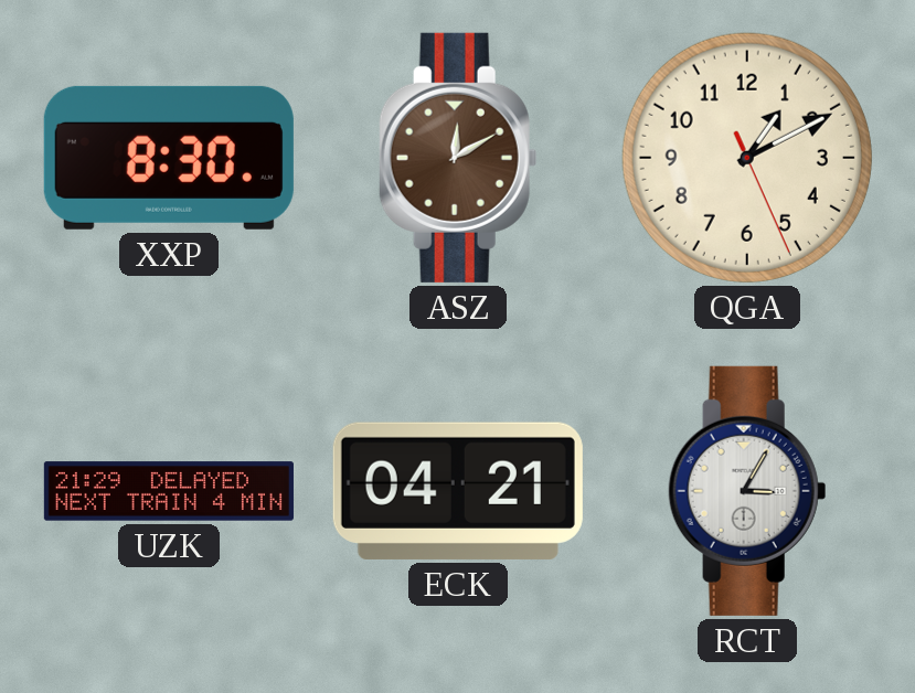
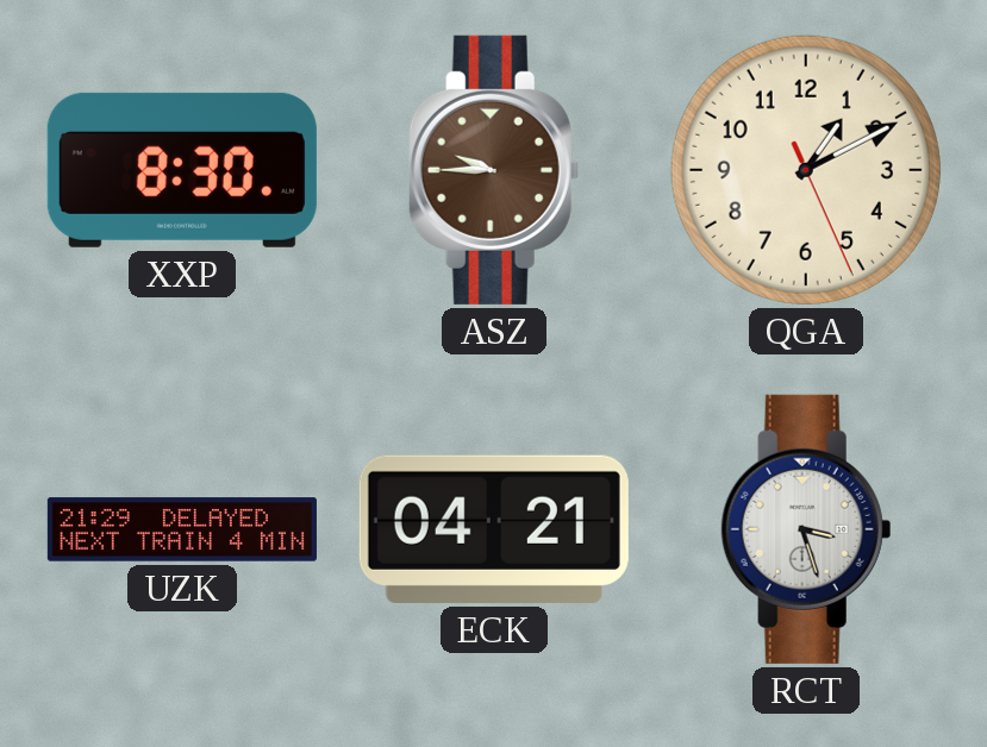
ASZ: 12:10 -> 9:45 (494, 170)
RCT: 3:05 -> 3:27 (806, 529)
